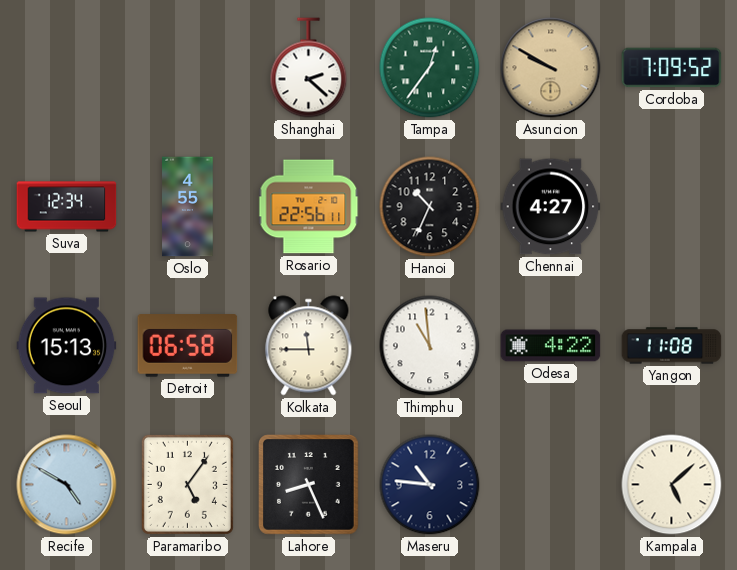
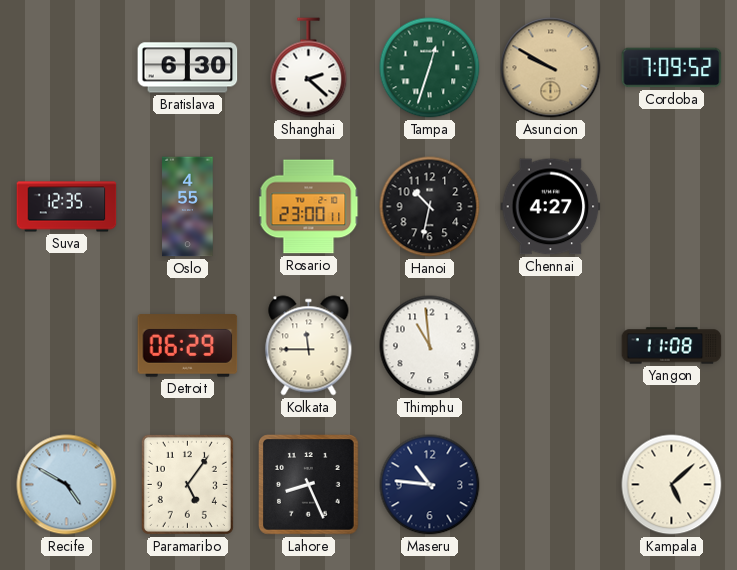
Bratislava: none -> 6:30 (188, 68)
Tampa: 12:36 -> 12:33 (430, 68)
Suva: 12:34 -> 12:35 (67, 207)
Rosario: 22:56 -> 23:00 (309, 207)
Hanoi: 10:34 -> 10:32 (430, 207)
Seoul: 15:13 -> none (67, 346)
Detroit: 06:58 -> 06:29 (188, 346)
Odesa: 4:22 -> none (551, 346)
